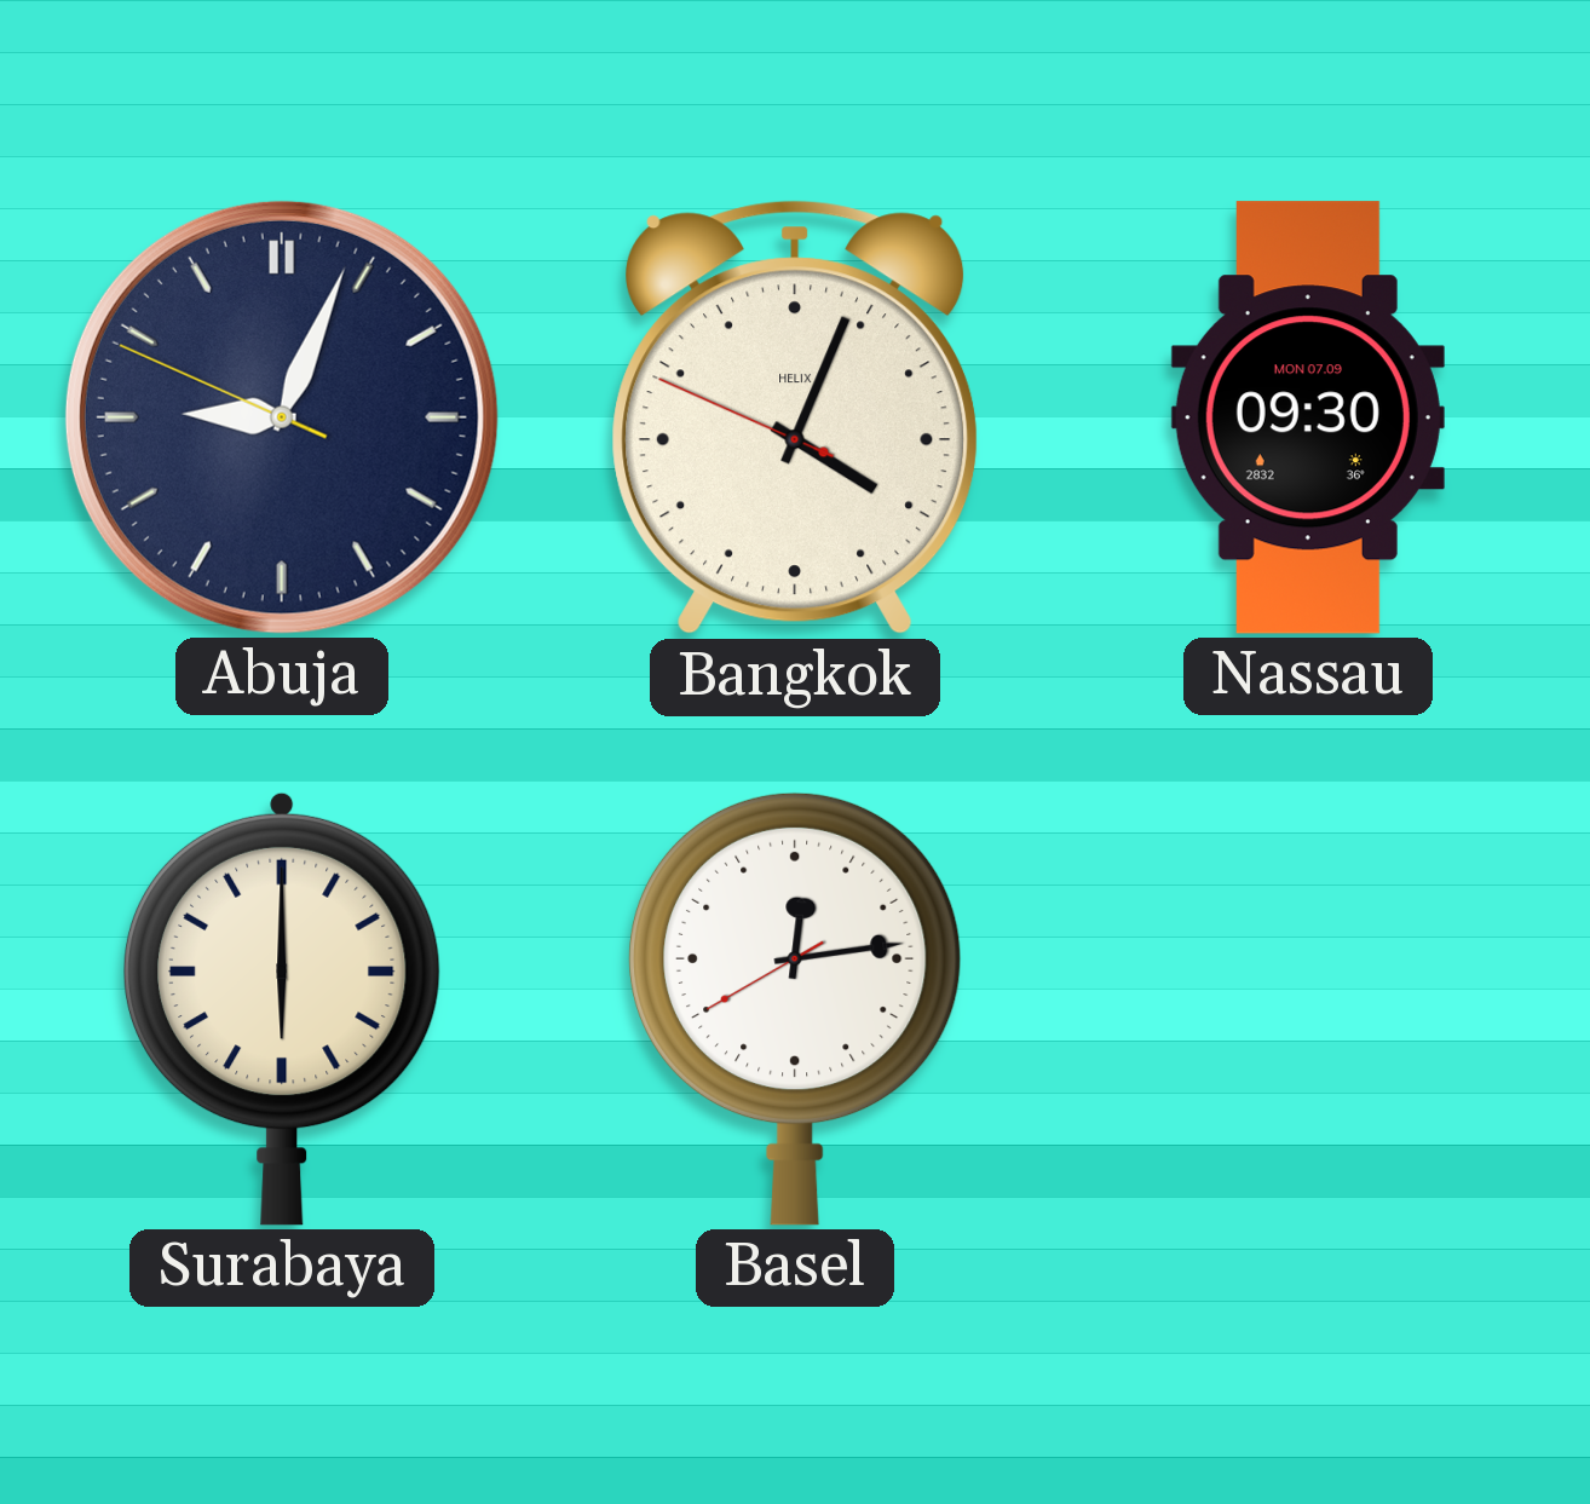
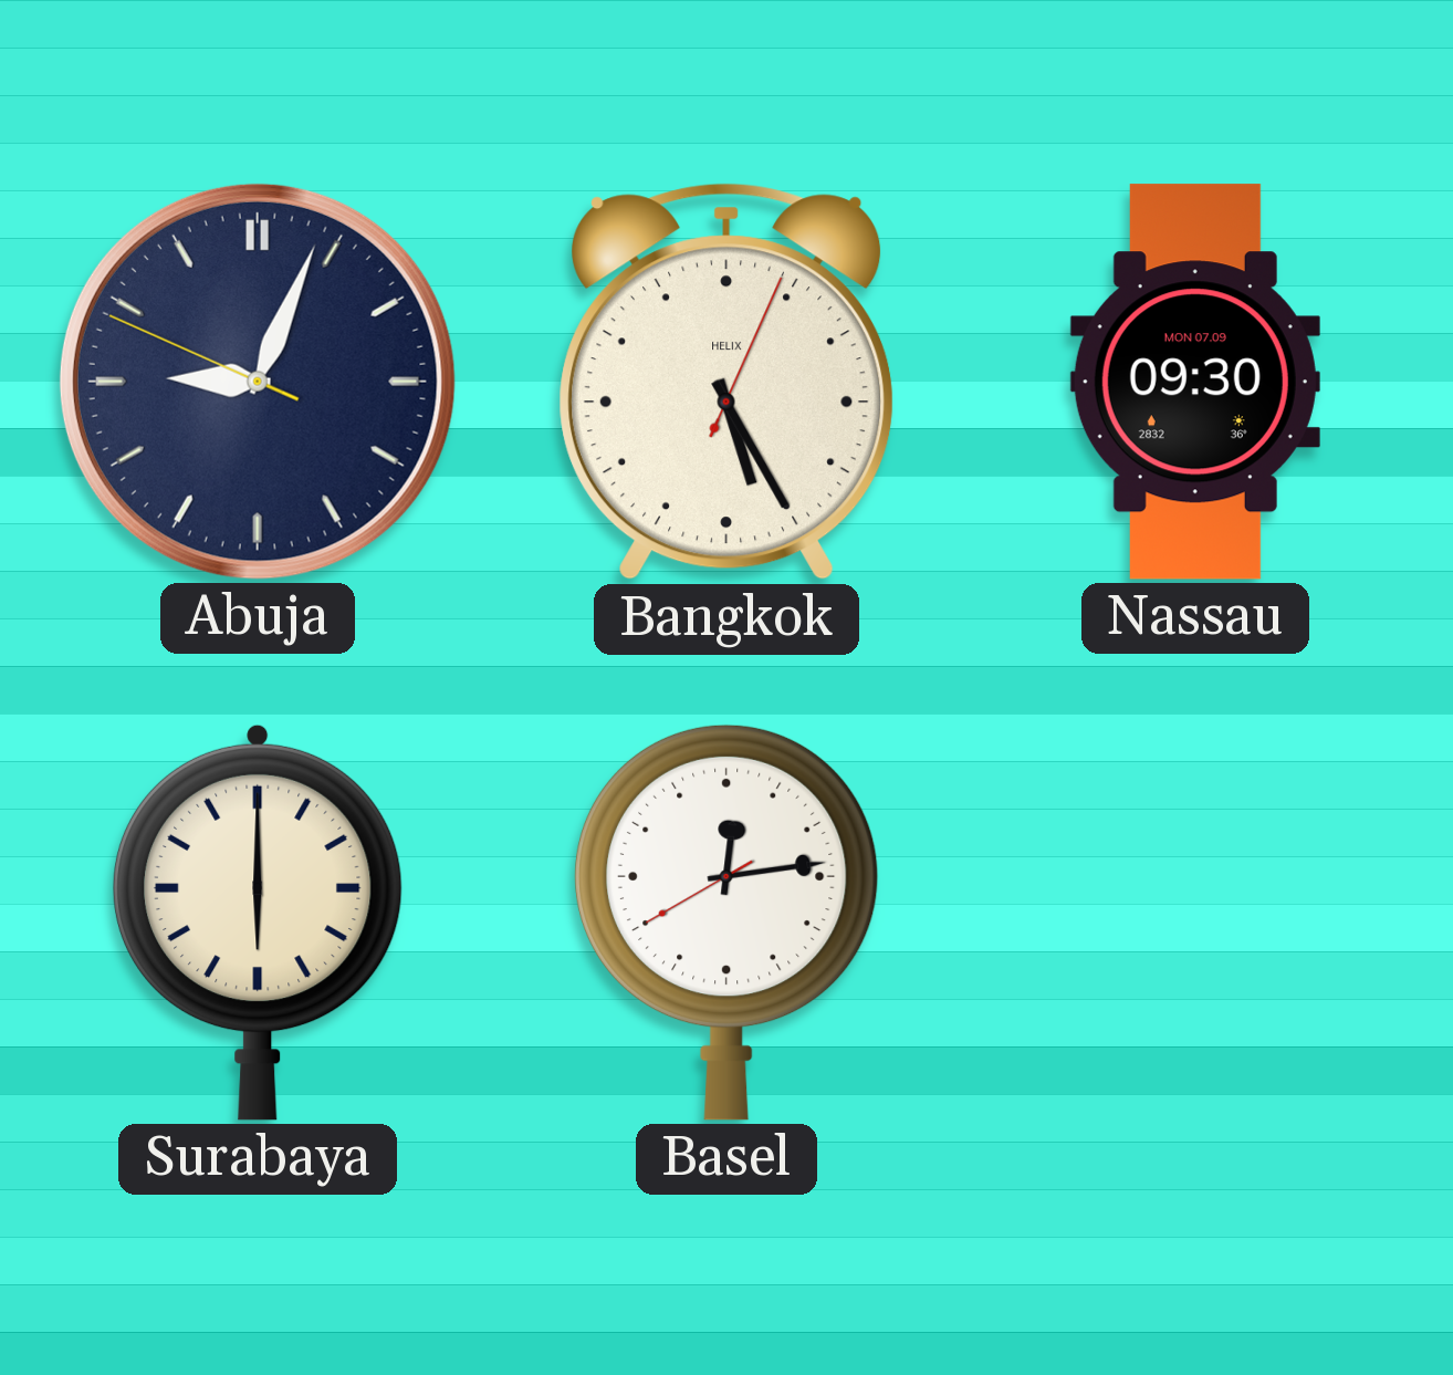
Bangkok: 4:03 -> 5:25 (726, 382)
